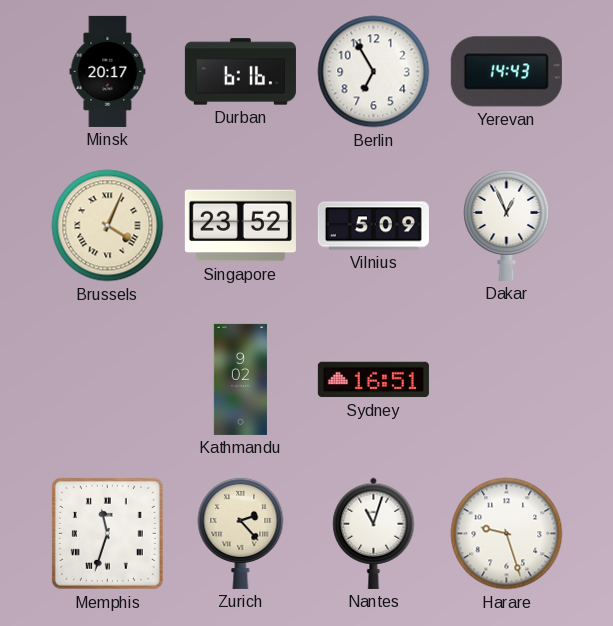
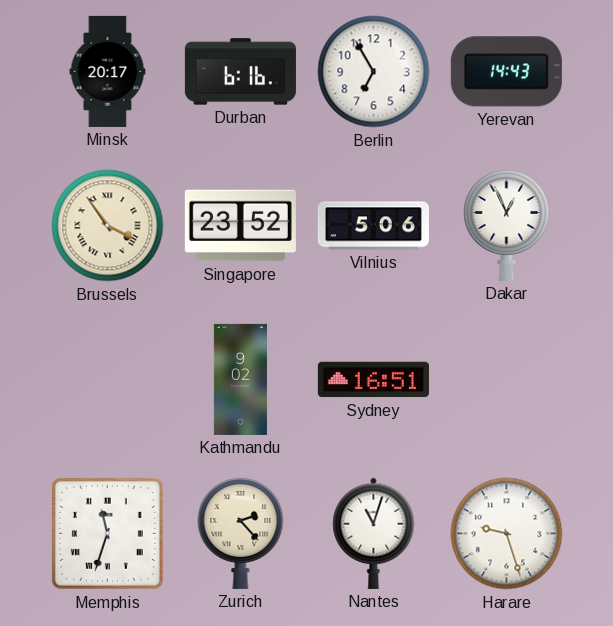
Brussels: 4:04 -> 3:54 (108, 226)
Vilnius: 5:09 -> 5:06 (373, 226)
